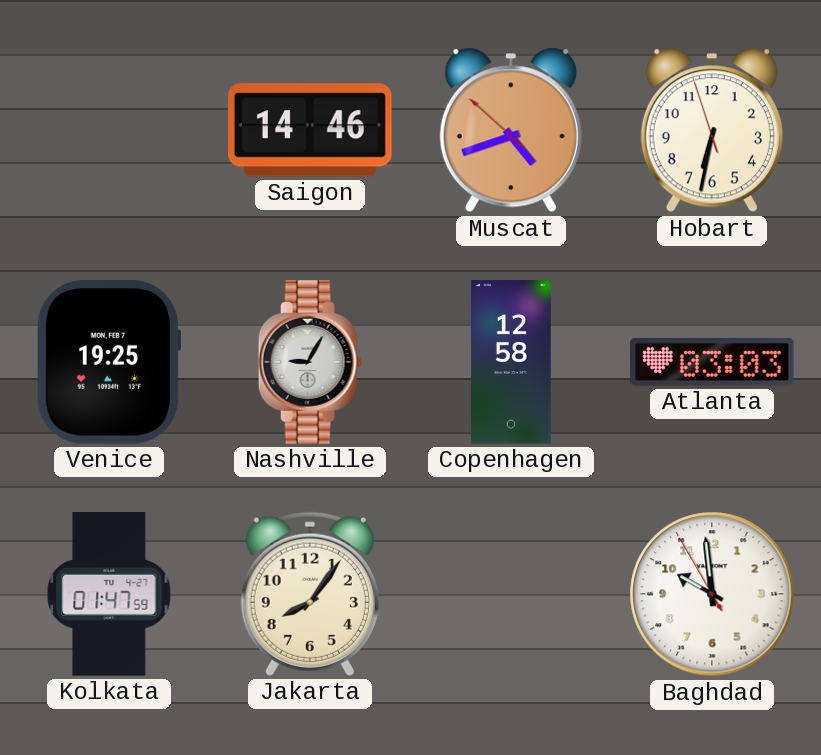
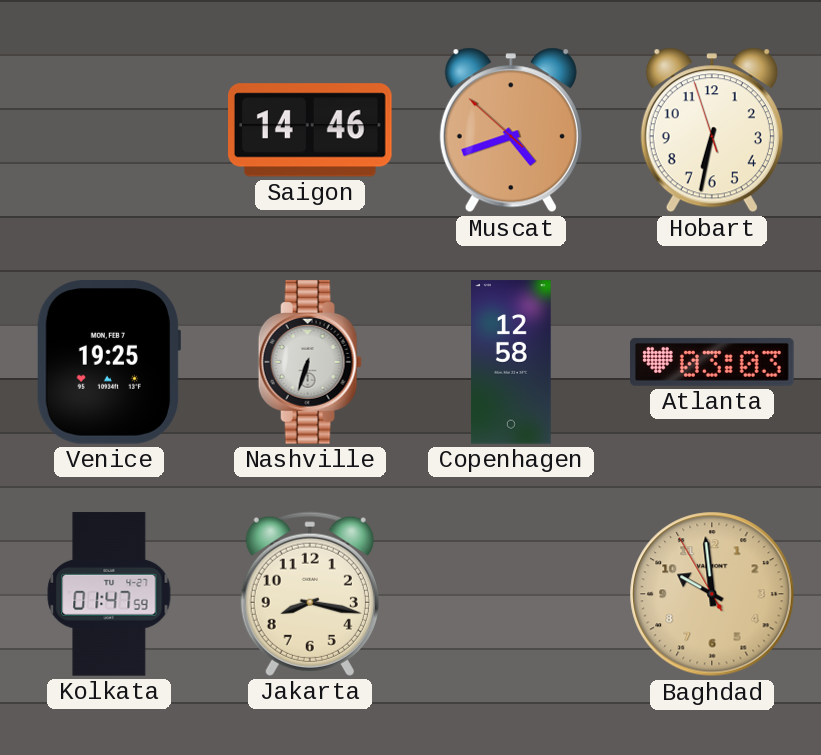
Nashville: 9:05 -> 6:33 (310, 362)
Jakarta: 8:06 -> 8:17 (310, 594)
Baghdad dial: white -> champagne (712, 594)
